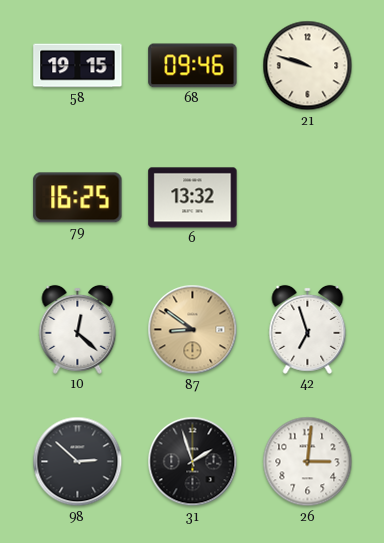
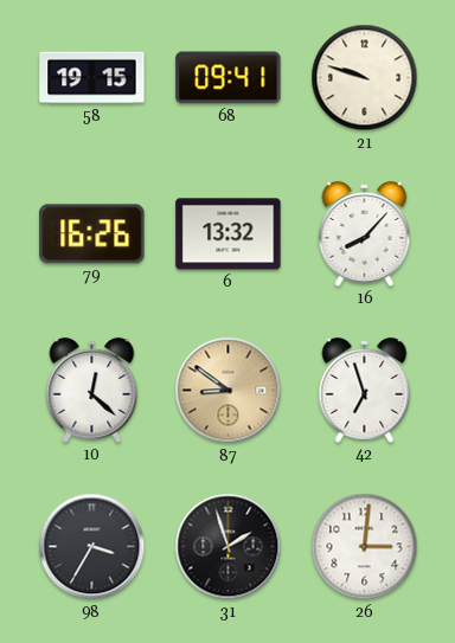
68: 09:46 -> 09:41 (229, 78)
79: 16:25 -> 16:26 (92, 234)
16: none -> 8:07 (365, 233)
98: 2:52 -> 3:35 (92, 547)
